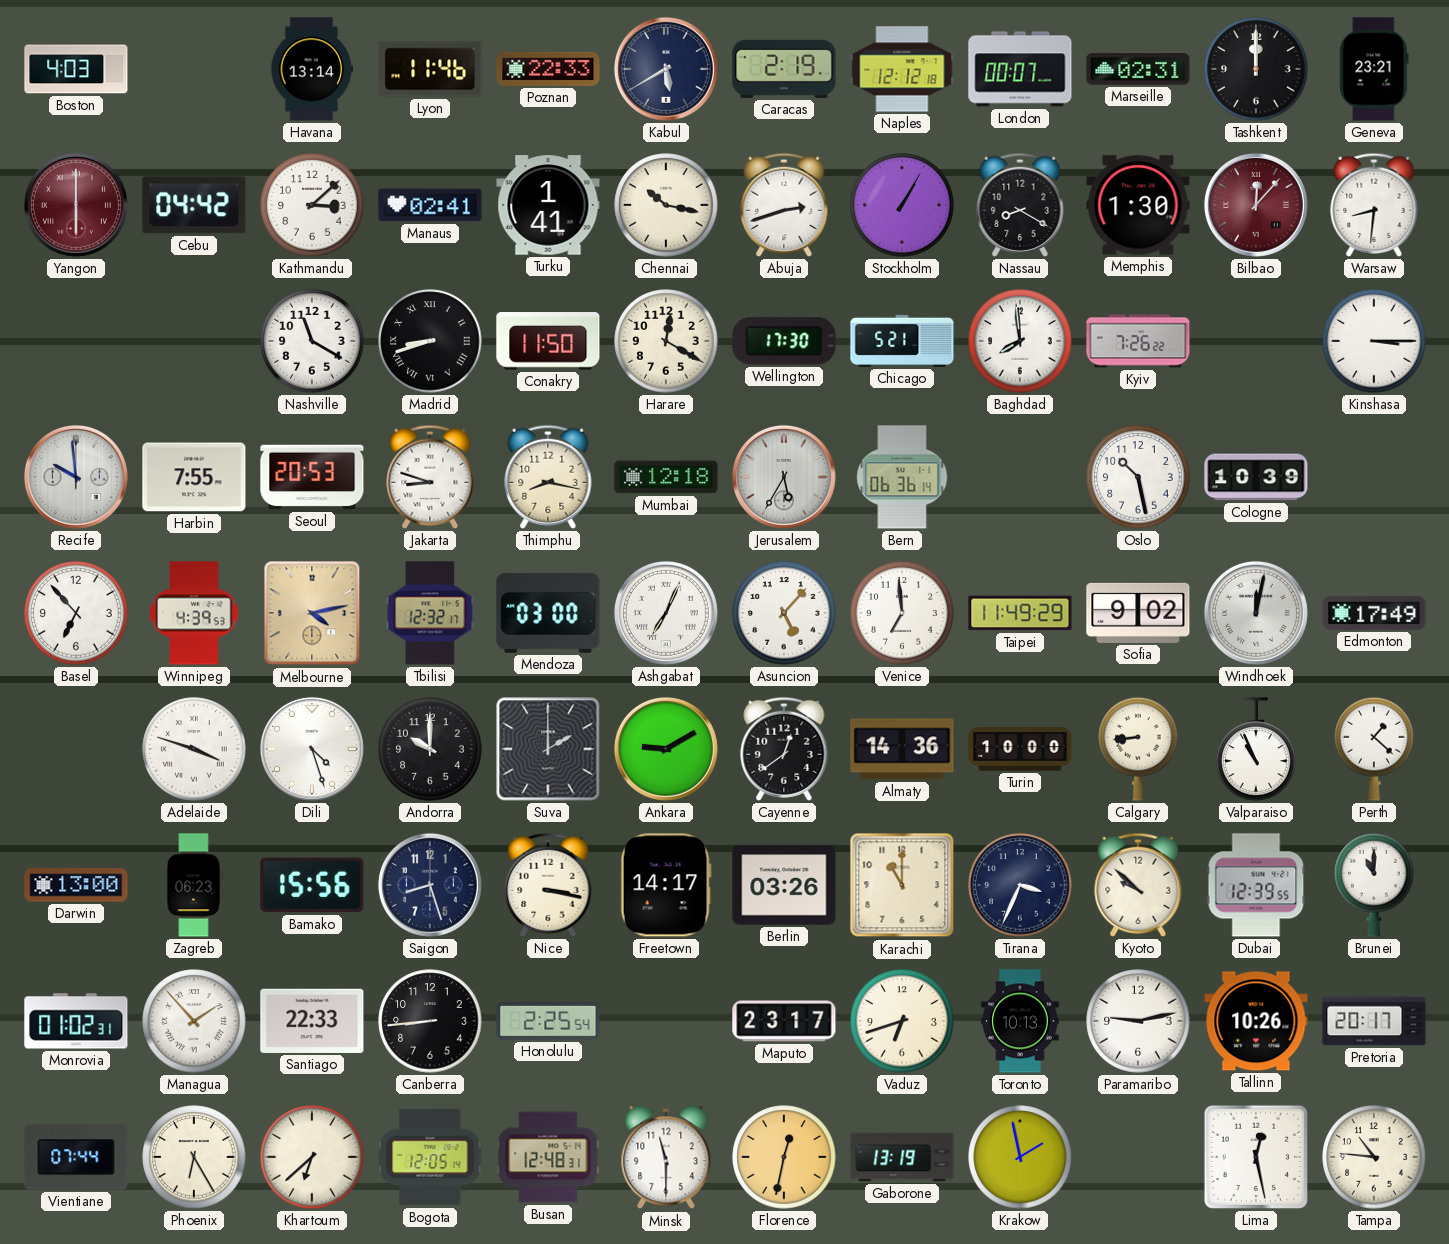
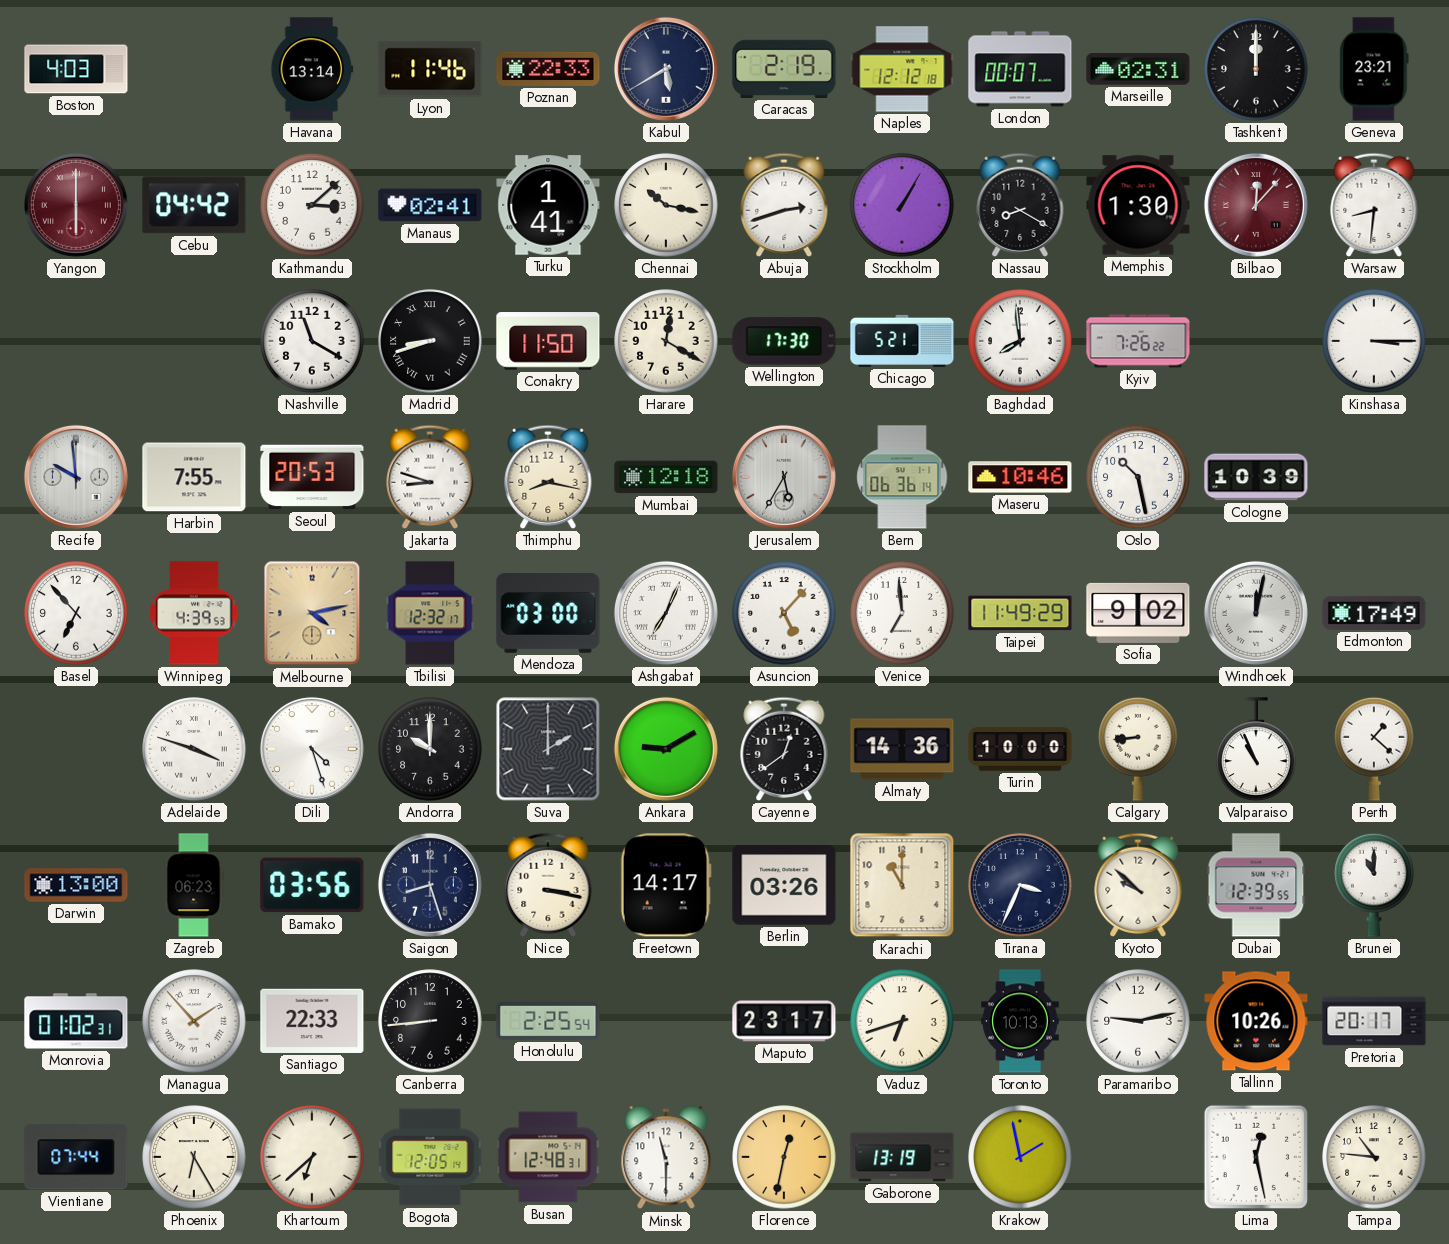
Maseru: none -> 10:46 (1020, 477)
Bamako: 15:56 -> 03:56 (312, 885)
